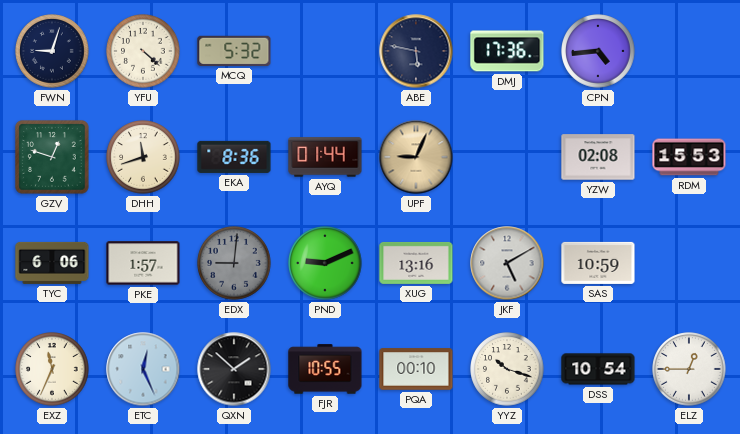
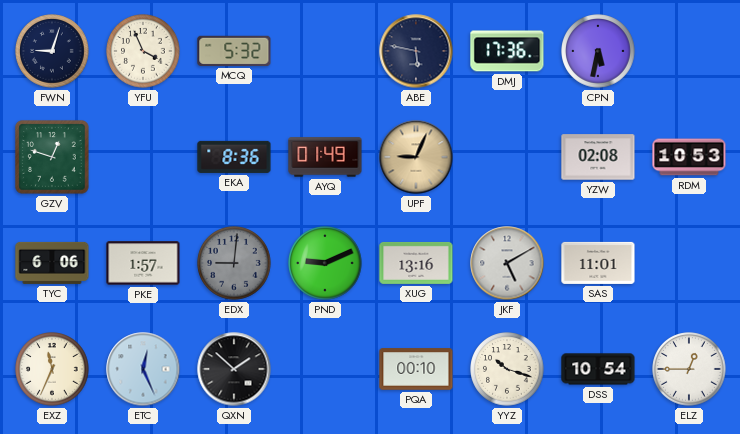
YFU: 4:22 -> 3:56 (143, 51)
CPN: 4:44 -> 5:32 (598, 51)
DHH: 11:42 -> none (143, 157)
AYQ: 01:44 -> 01:49 (325, 157)
RDM: 15:53 -> 10:53 (689, 157)
SAS: 10:59 -> 11:01 (598, 263)
FJR: 10:55 -> none (325, 369)
